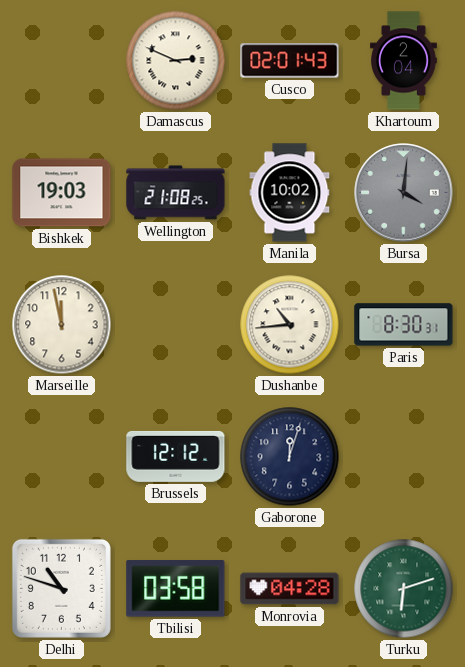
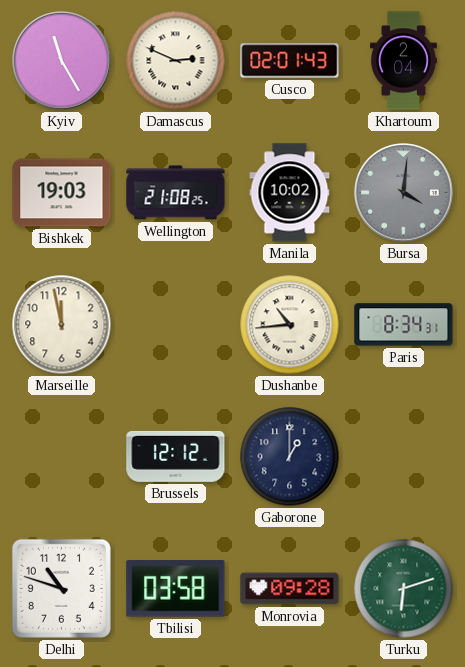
Kyiv: none -> 11:25 (62, 61)
Paris: 8:30 -> 8:34 (404, 325)
Gaborone: 12:03 -> 1:00 (290, 457)
Monrovia: 04:28 -> 09:28 (290, 589)
